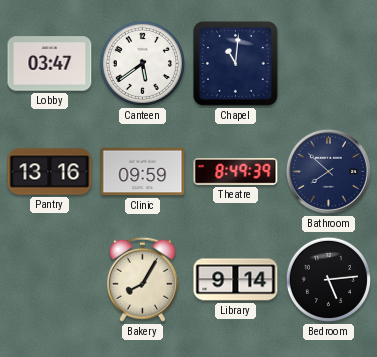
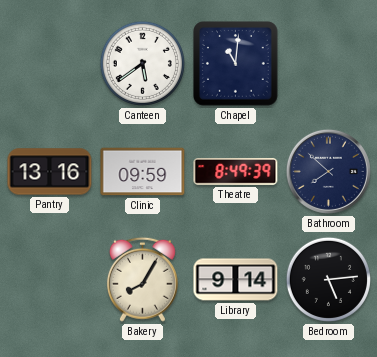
Lobby: 03:47 -> none (50, 64)
